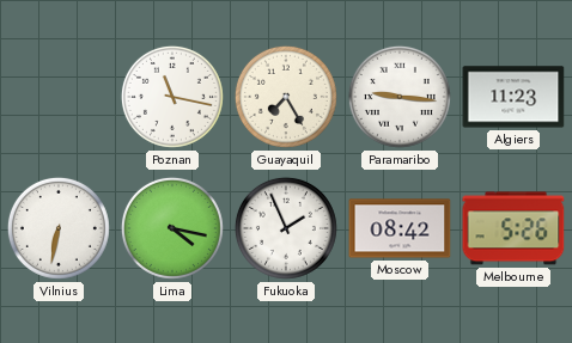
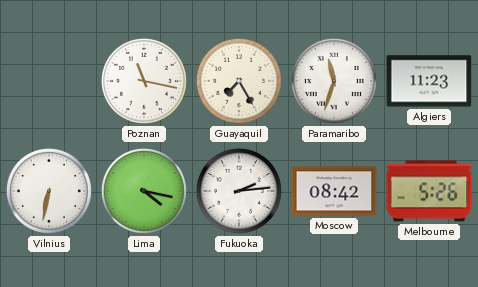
Paramaribo: 9:16 -> 11:33 (334, 81)
Fukuoka: 1:56 -> 2:14 (239, 191)
